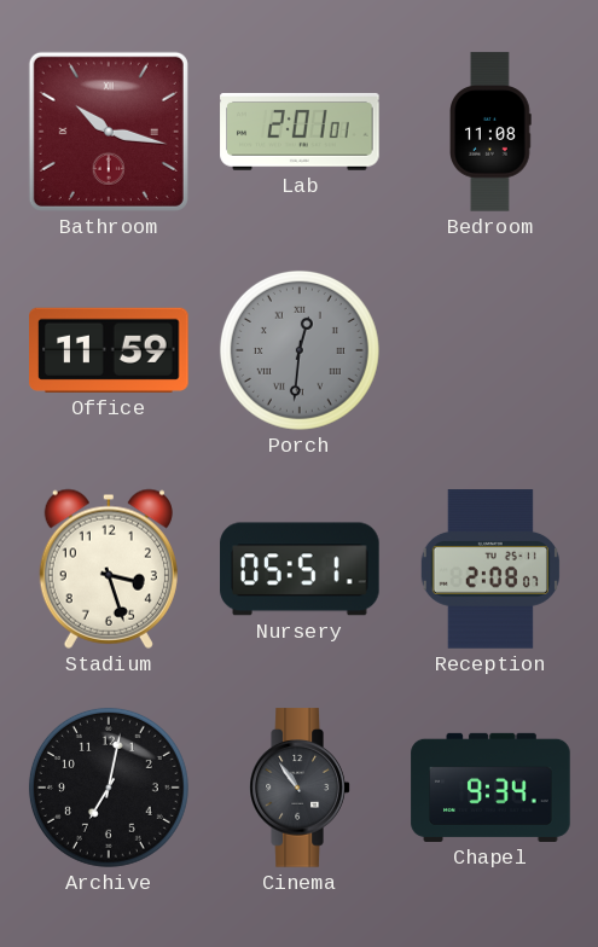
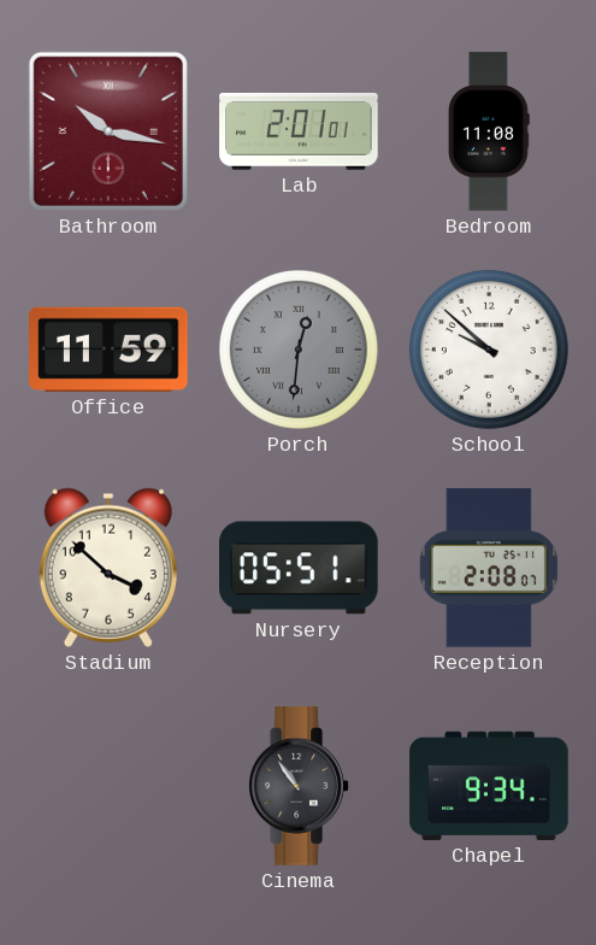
School: none -> 9:52 (489, 350)
Stadium: 3:27 -> 3:52 (108, 568)
Archive: 7:02 -> none (109, 788)
